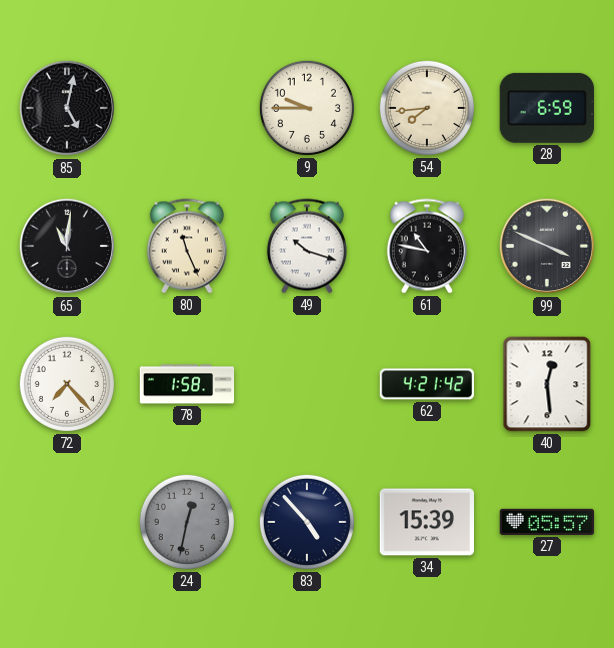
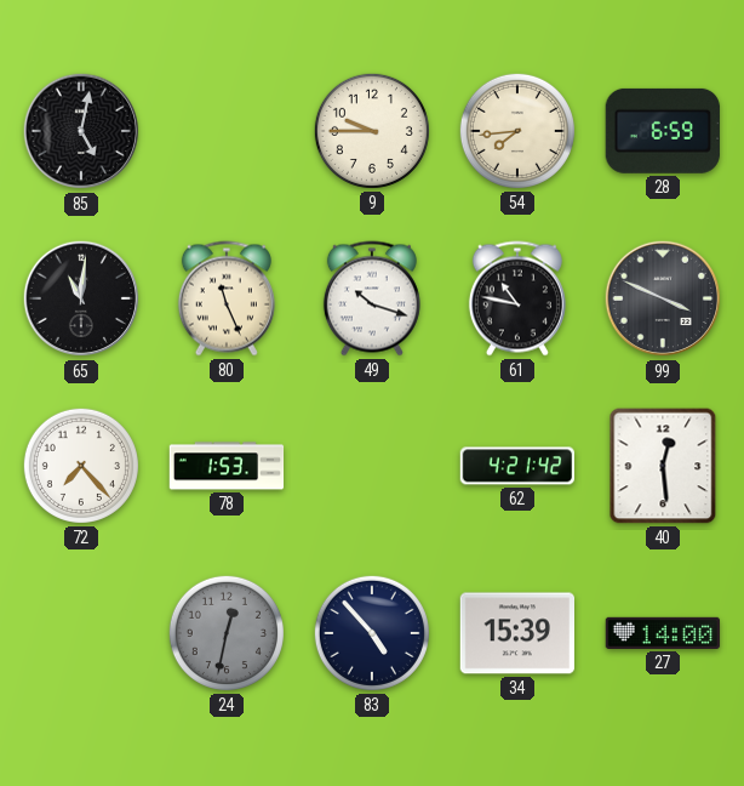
78: 1:58 -> 1:53 (227, 466)
27: 05:57 -> 14:00 (663, 633)
